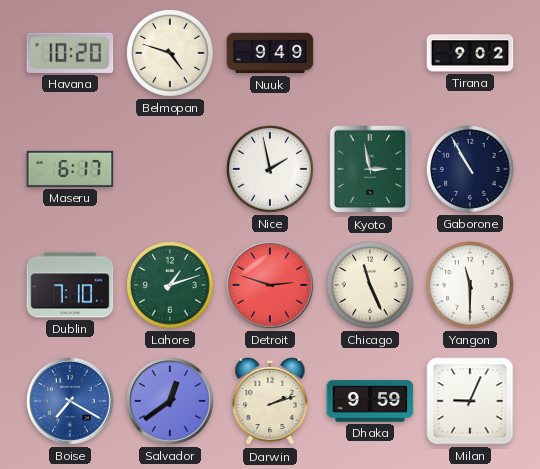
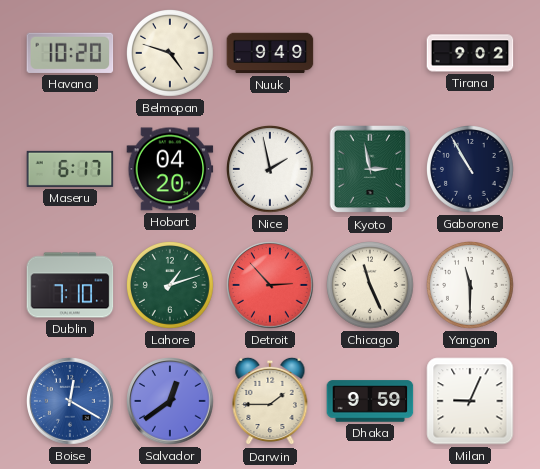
Hobart: none -> 04:20 (170, 169)
Detroit: 2:48 -> 2:53 (270, 285)
Boise: 7:20 -> 12:20 (70, 401)
Darwin: 2:12 -> 1:45 (270, 401)
